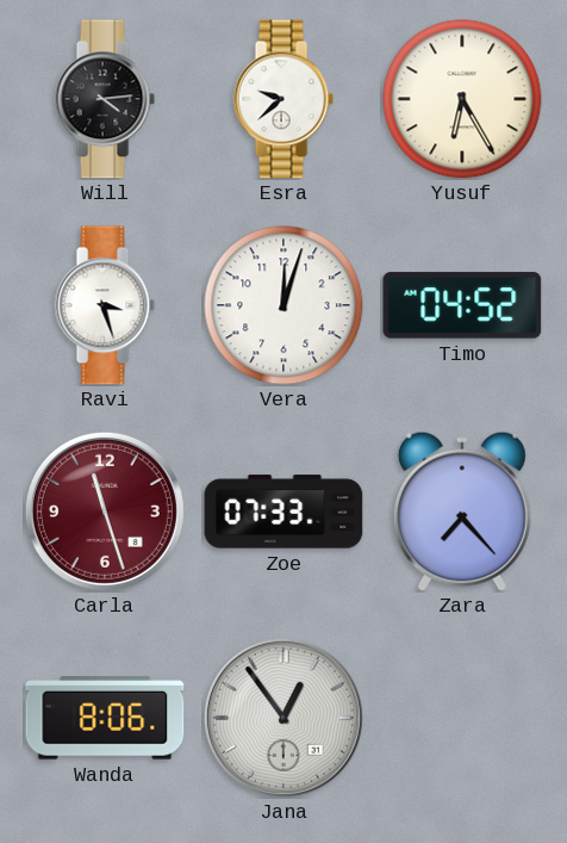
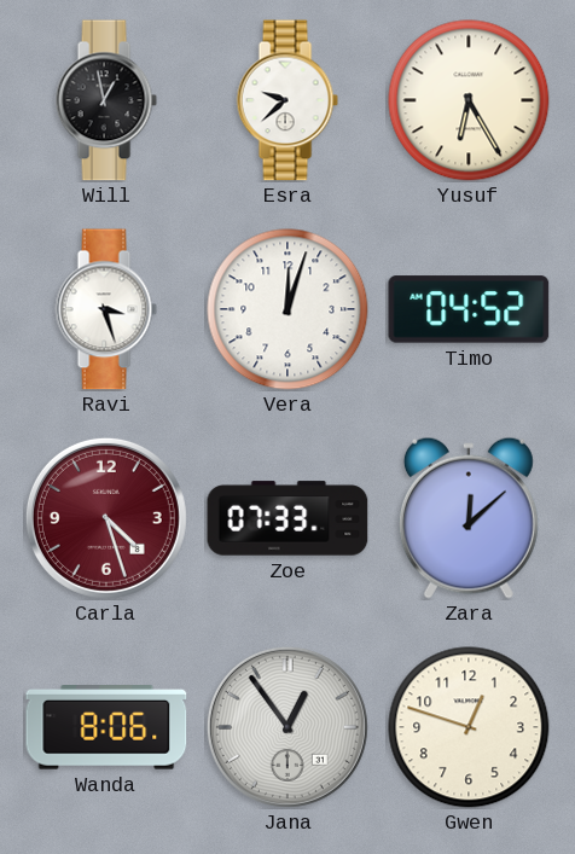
Will: 4:14 -> 12:58 (106, 100)
Carla: 11:27 -> 4:27 (106, 518)
Zara: 7:23 -> 12:08 (469, 518)
Gwen: none -> 12:48 (469, 727)
